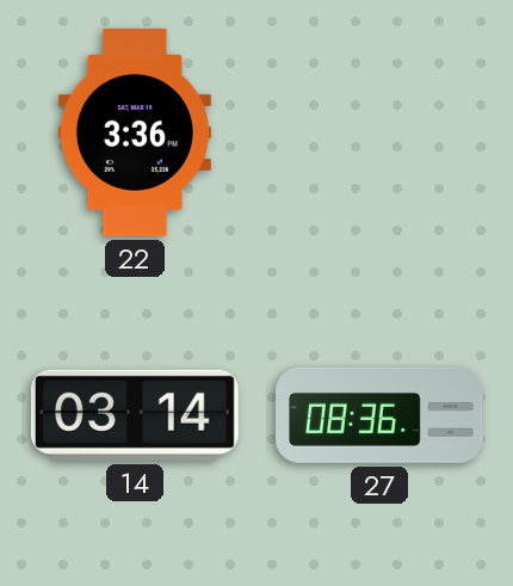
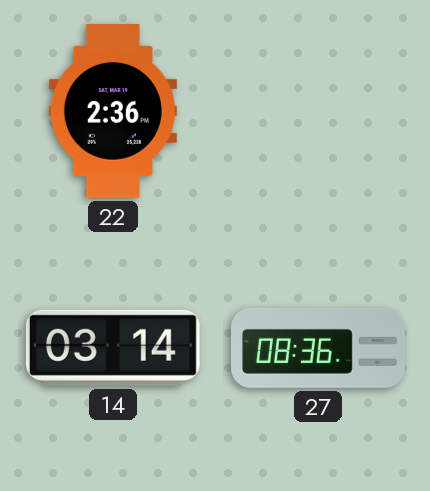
22: 3:36 -> 2:36 (113, 112)
